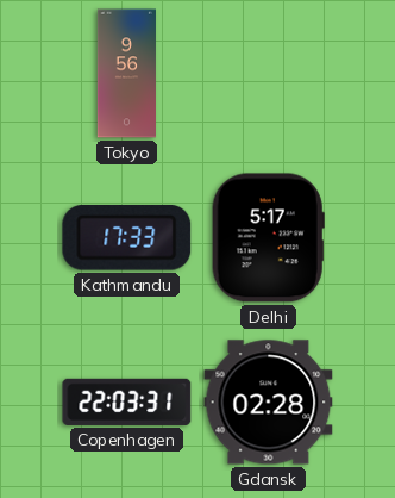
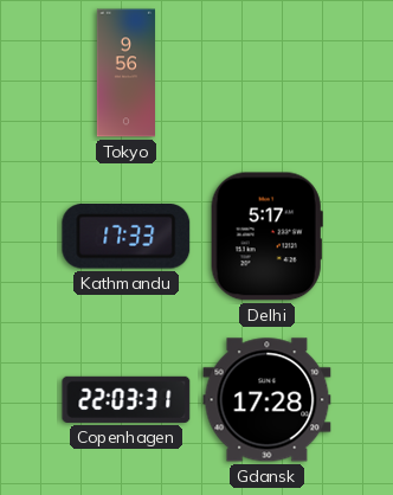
Gdansk: 02:28 -> 17:28 (268, 400)
